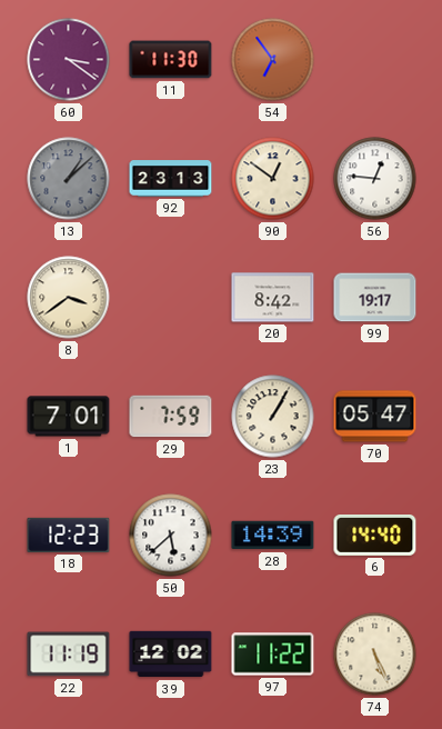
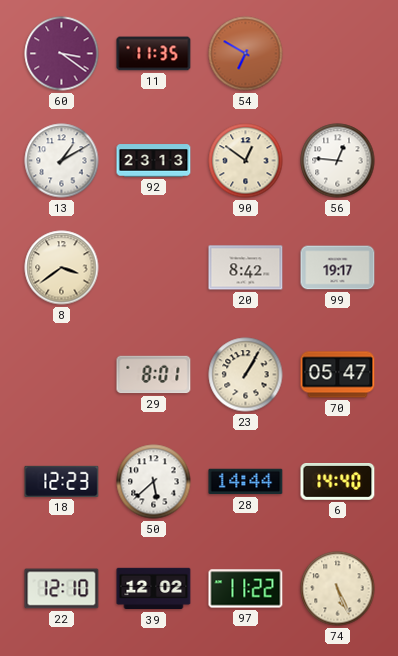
11: 11:30 -> 11:35 (154, 54)
54: 6:54 -> 6:50 (246, 54)
13: 1:08 -> 1:10 (62, 161)
13 dial: grey -> white (62, 161)
1: 7:01 -> none (69, 417)
29: 7:59 -> 8:01 (154, 375)
28: 14:39 -> 14:44 (246, 482)
22: 11:19 -> 12:10 (62, 589)
